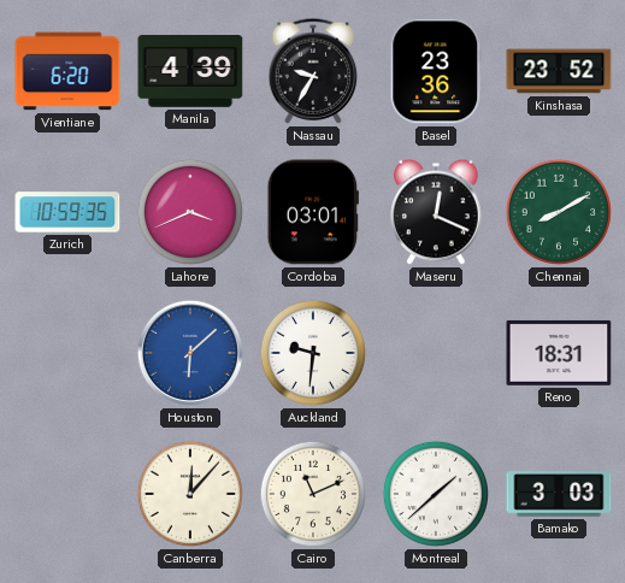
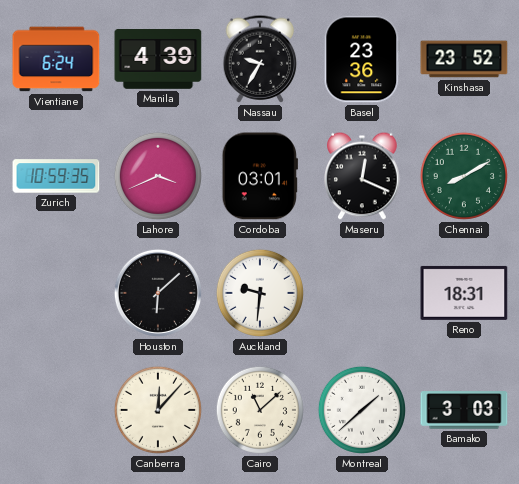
Vientiane: 6:20 -> 6:24 (56, 59)
Houston dial: blue -> black (158, 293)
Cairo: 11:11 -> 11:08 (260, 410)
